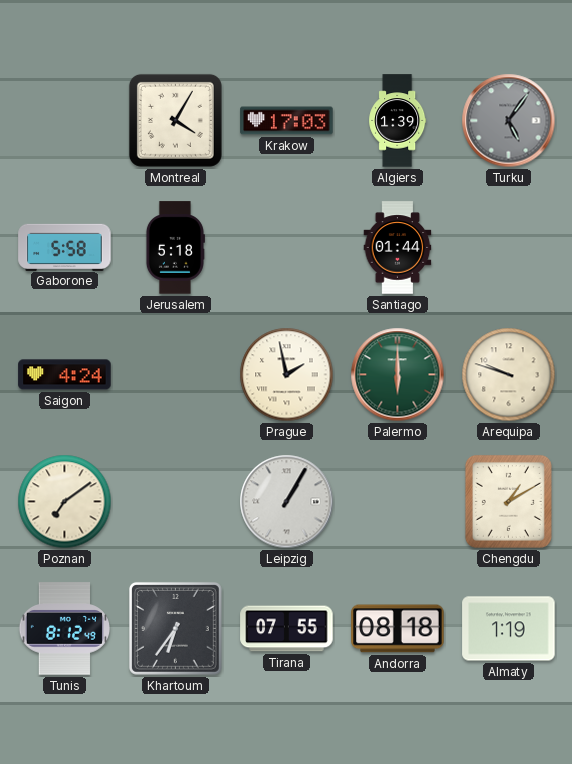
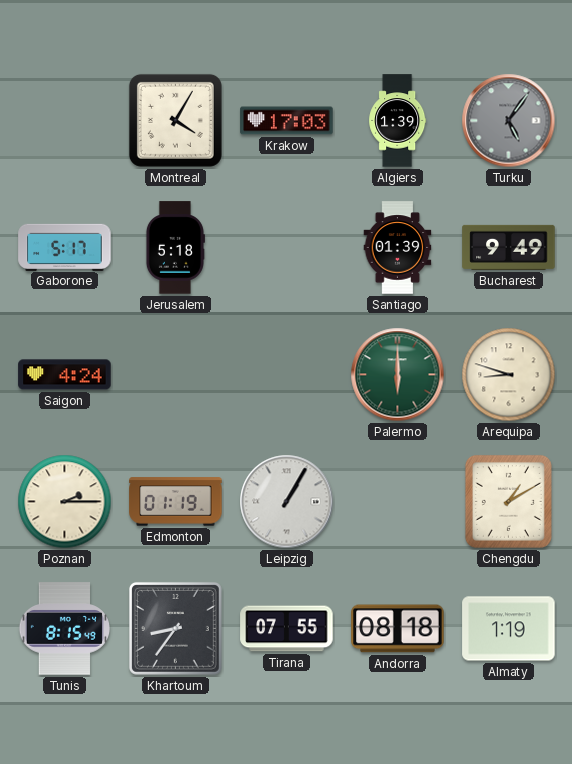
Gaborone: 5:58 -> 5:17 (65, 247)
Santiago: 01:44 -> 01:39 (398, 248)
Bucharest: none -> 9:49 (509, 247)
Prague: 1:58 -> none (287, 375)
Arequipa: 9:48 -> 8:48 (509, 375)
Poznan: 7:09 -> 2:15 (65, 502)
Edmonton: none -> 01:19 (176, 502)
Tunis: 8:12 -> 8:15 (64, 629)
Khartoum: 6:36 -> 8:36 (175, 628)
